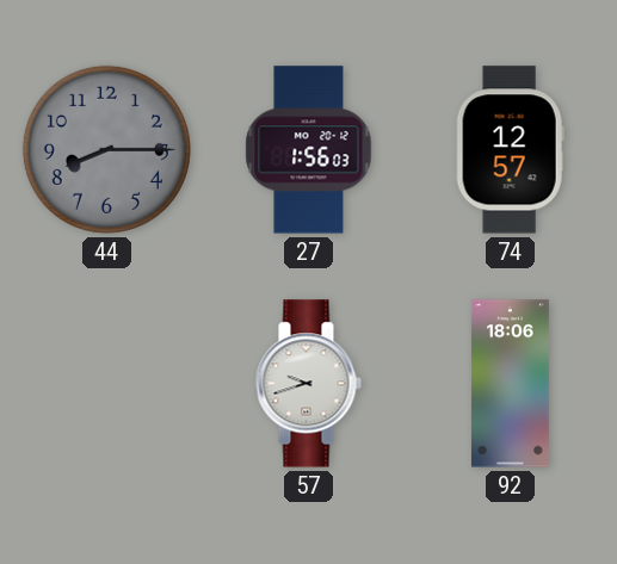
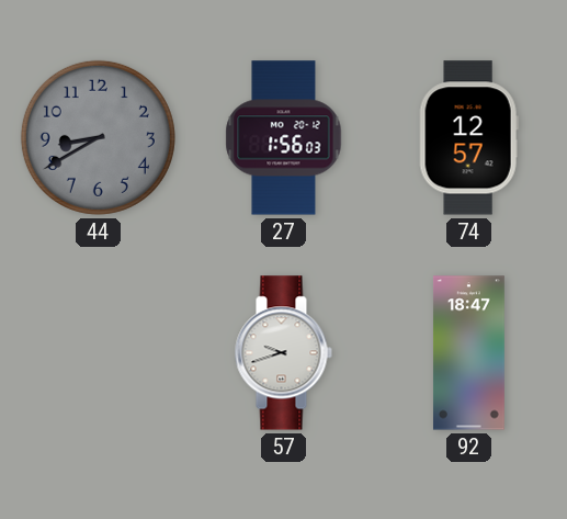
44: 8:15 -> 8:40 (98, 137)
92: 18:06 -> 18:47 (468, 353)
